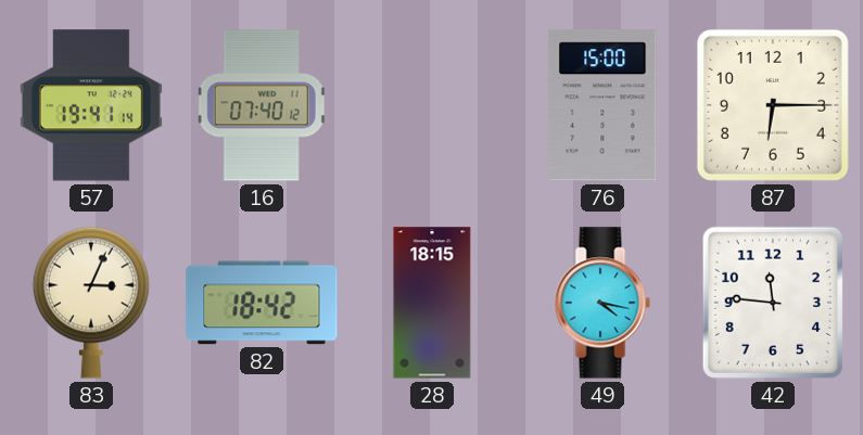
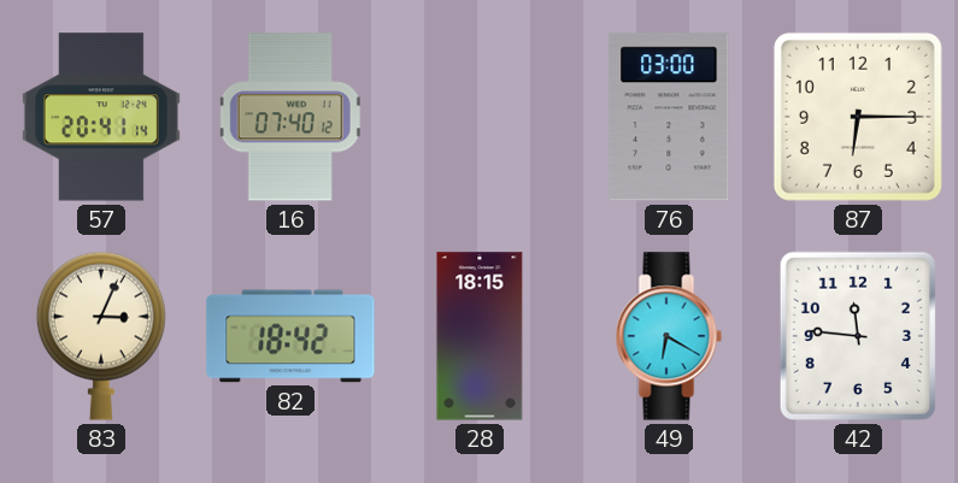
57: 19:41 -> 20:41 (101, 117)
76: 15:00 -> 03:00 (669, 117)
49: 4:17 -> 6:20 (669, 336)
